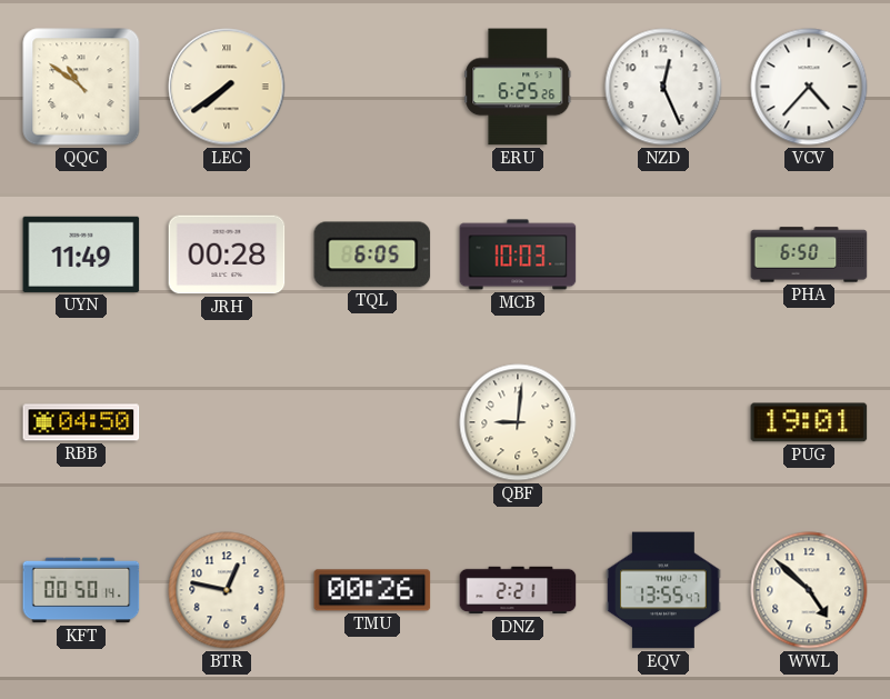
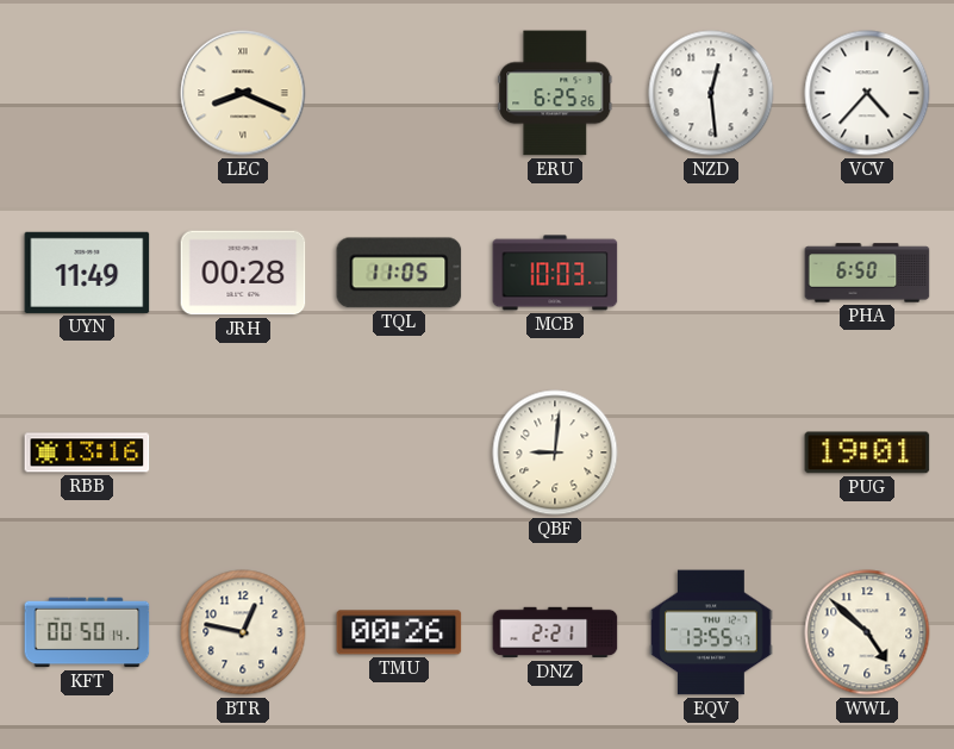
QQC: 10:51 -> none (81, 87)
LEC: 7:39 -> 8:19 (243, 93)
NZD: 12:26 -> 12:29 (711, 93)
TQL: 6:05 -> 11:05 (399, 273)
RBB: 04:50 -> 13:16 (87, 452)
